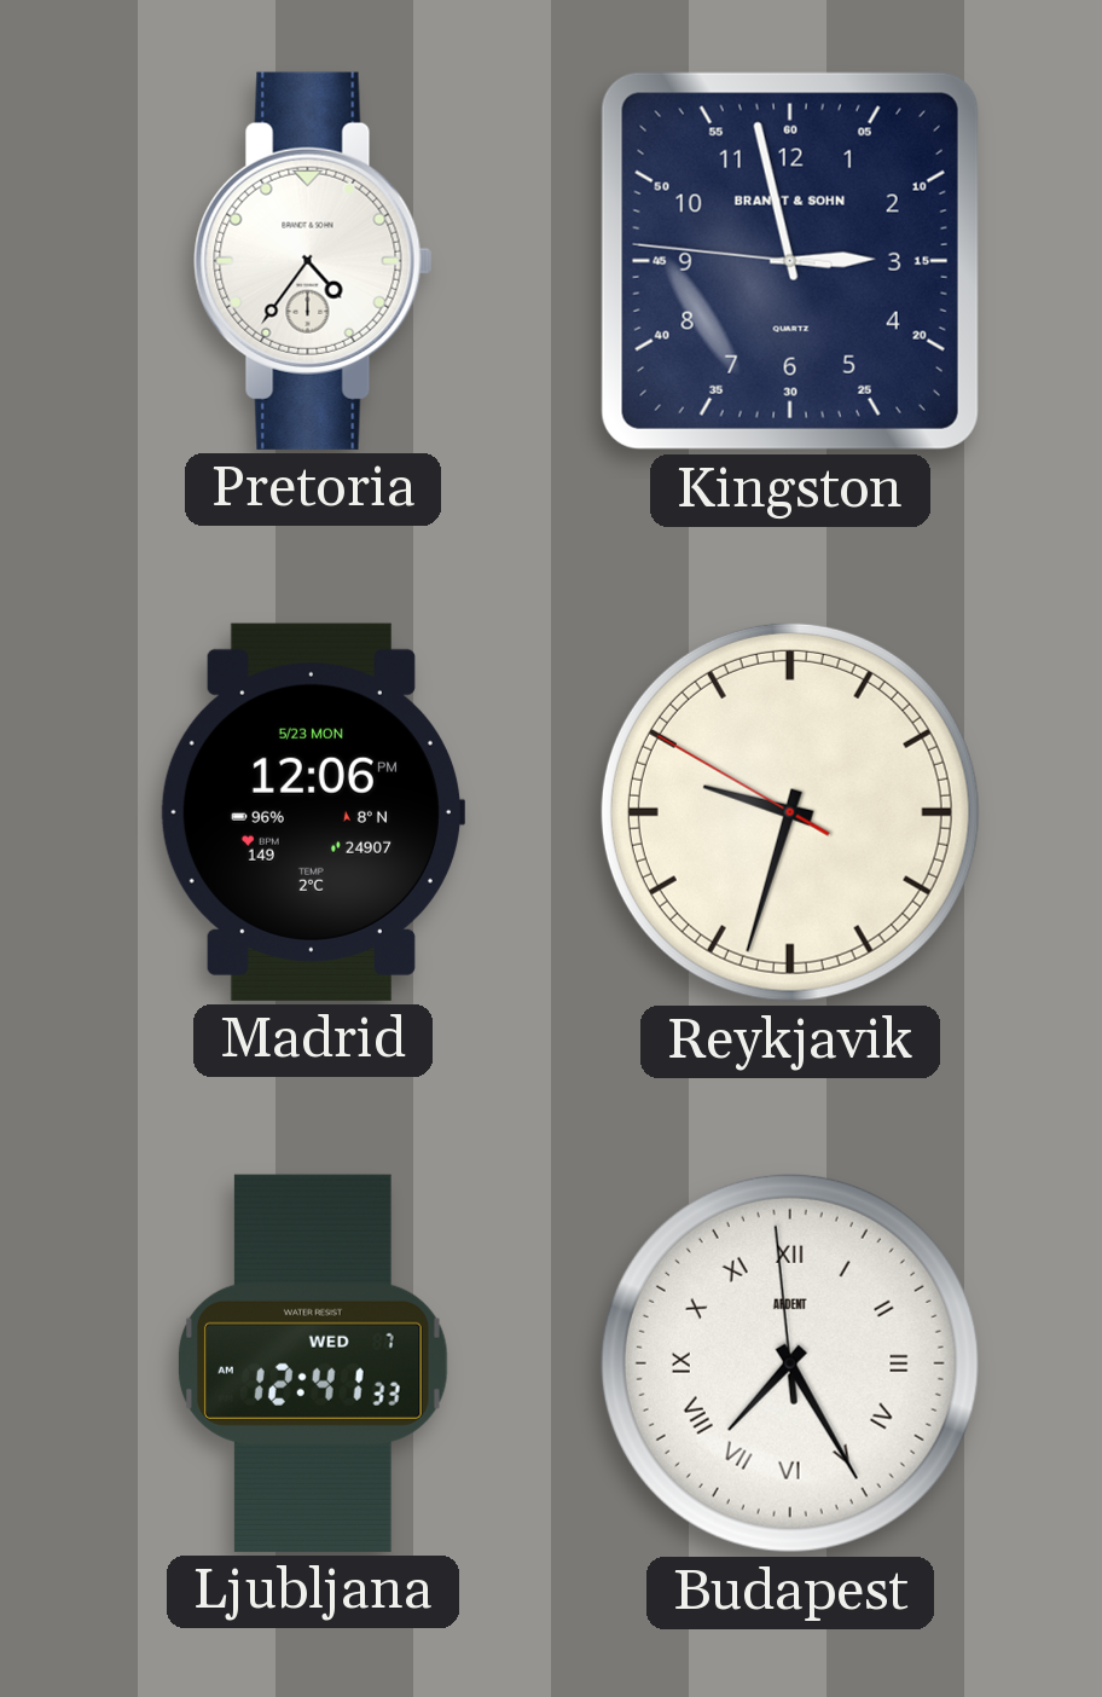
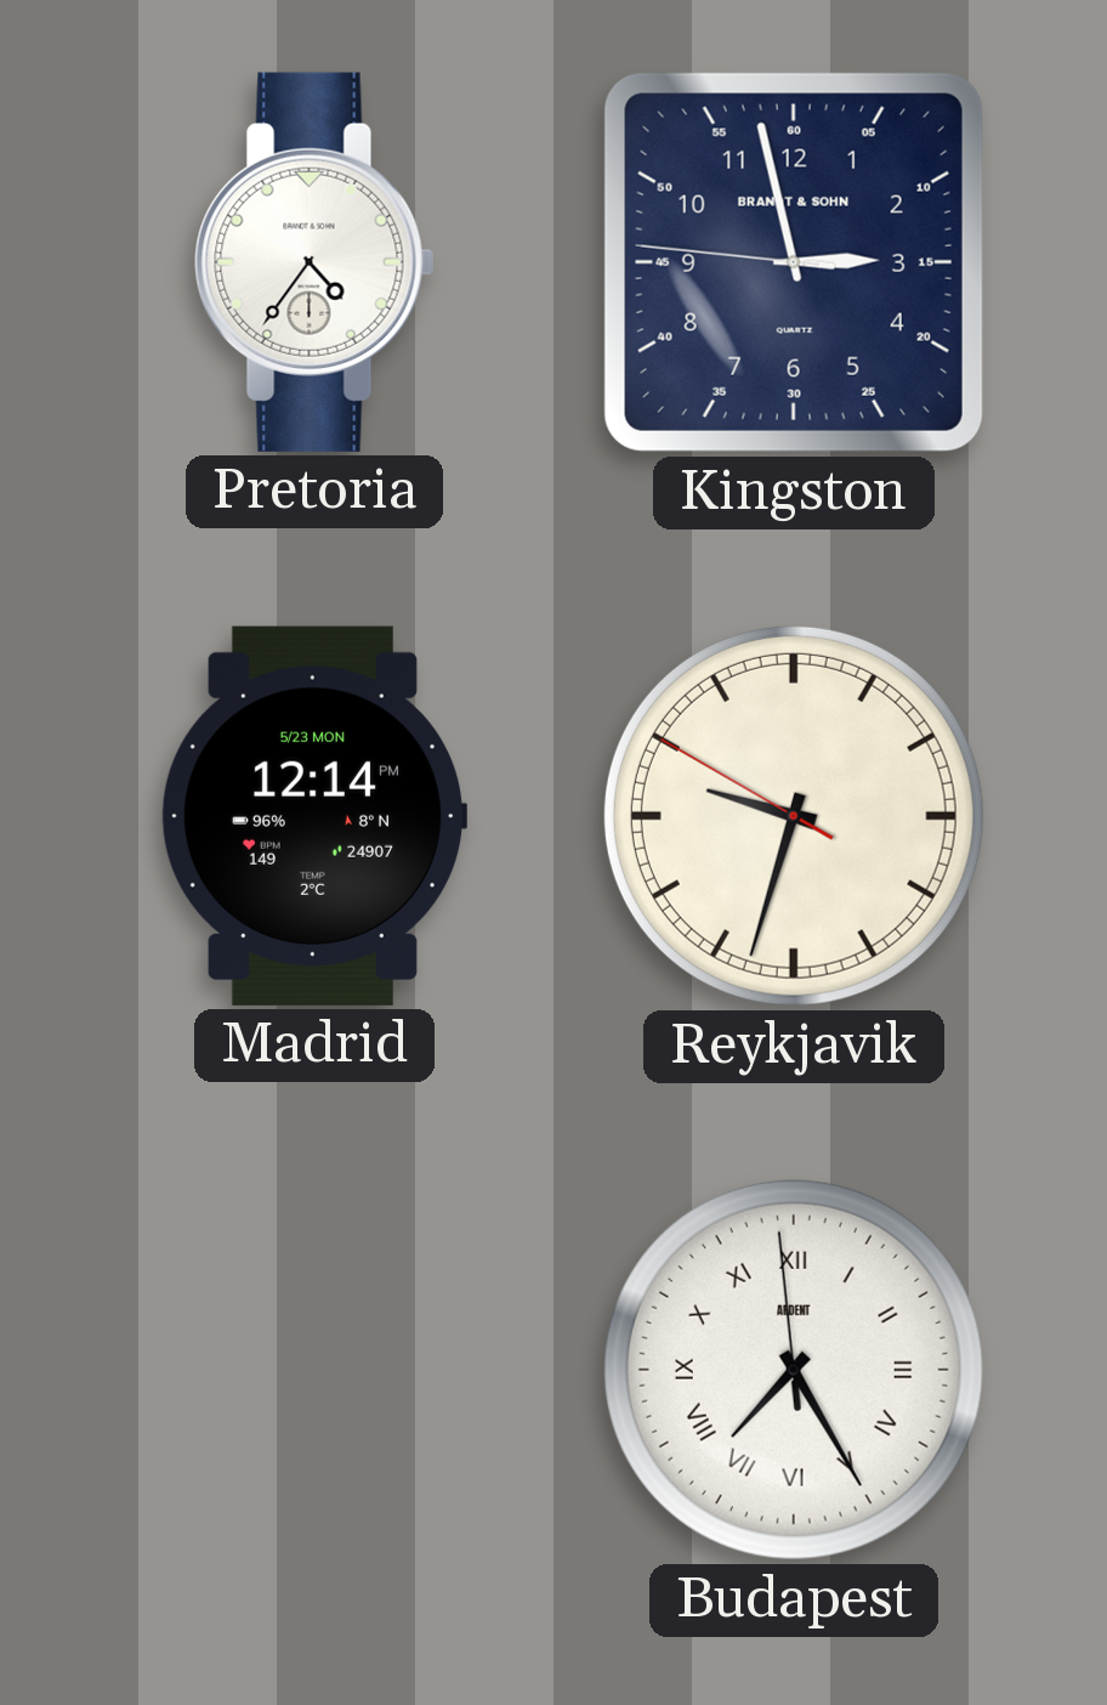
Madrid: 12:06 -> 12:14 (313, 816)
Ljubljana: 12:41 -> none (313, 1363)
